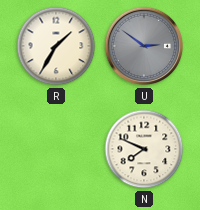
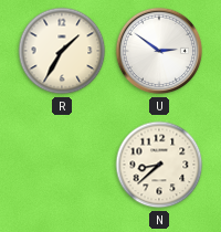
U dial: grey -> white (159, 51)
N: 7:49 -> 8:38 (159, 165)
